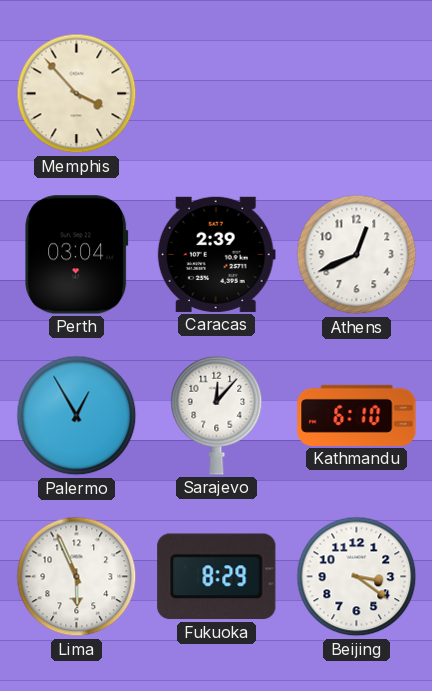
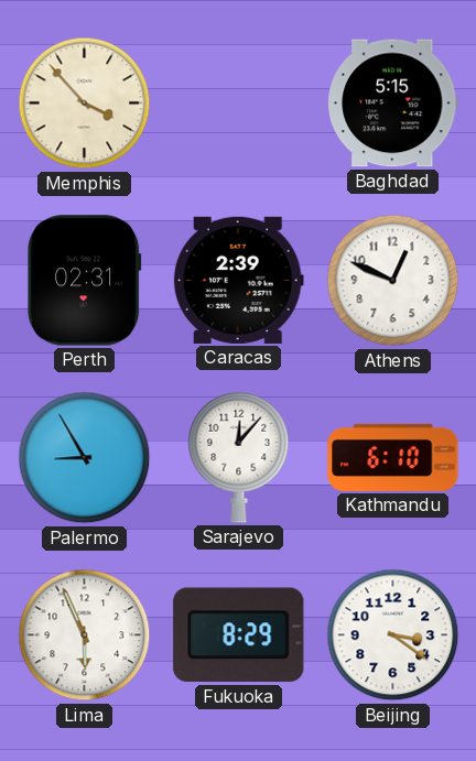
Baghdad: none -> 5:15 (393, 104)
Perth: 03:04 -> 02:31 (85, 281)
Athens: 12:41 -> 12:49 (393, 281)
Palermo: 12:55 -> 8:55 (85, 458)
